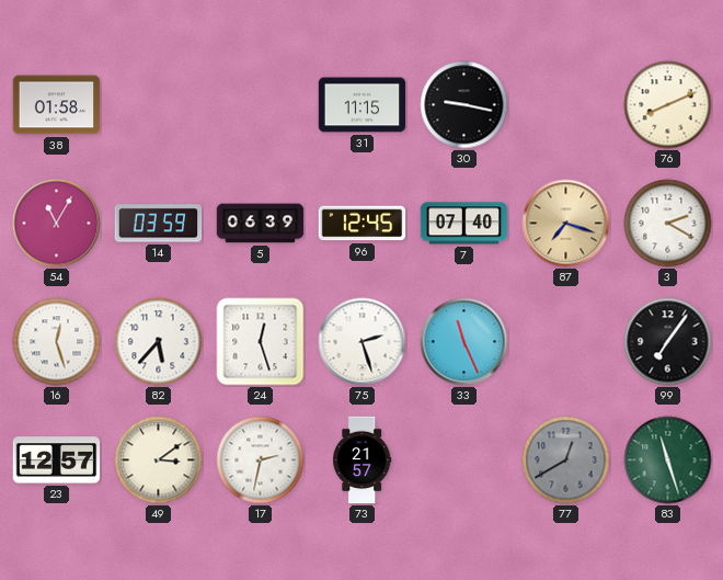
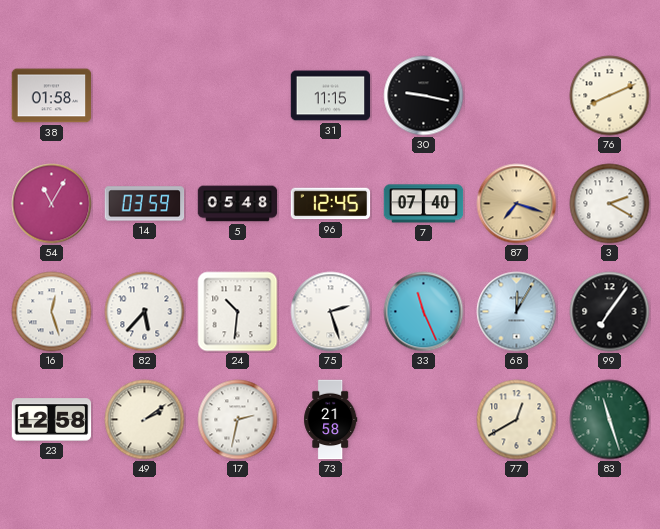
5: 06:39 -> 05:48 (238, 204)
24: 12:27 -> 10:31 (238, 312)
68: none -> 12:05 (517, 312)
23: 12:57 -> 12:58 (52, 420)
49: 3:09 -> 2:09 (145, 420)
73: 21:57 -> 21:58 (331, 420)
77 dial: grey -> cream (517, 420)
